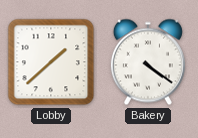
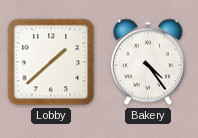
Bakery: 4:21 -> 4:24 (148, 62)
